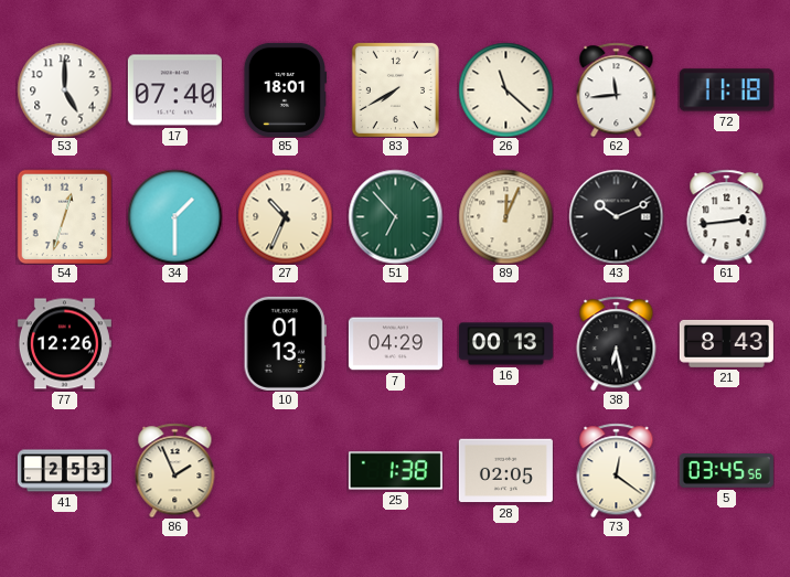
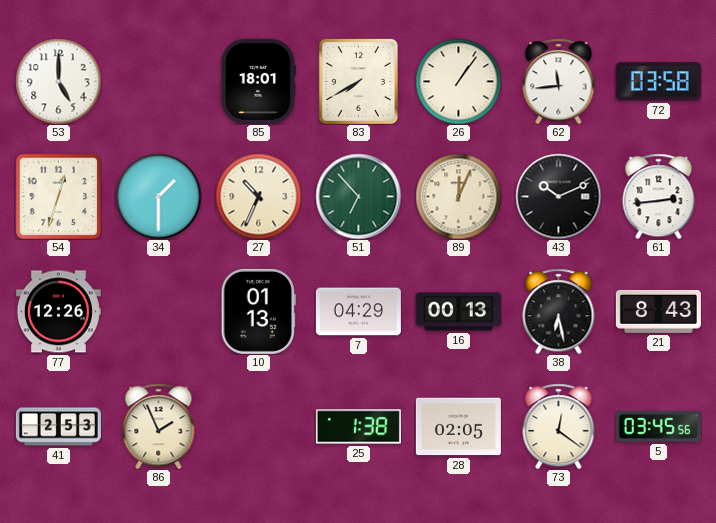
17: 07:40 -> none (174, 90)
26: 11:22 -> 1:06 (458, 81)
72: 11:18 -> 03:58 (658, 82)
